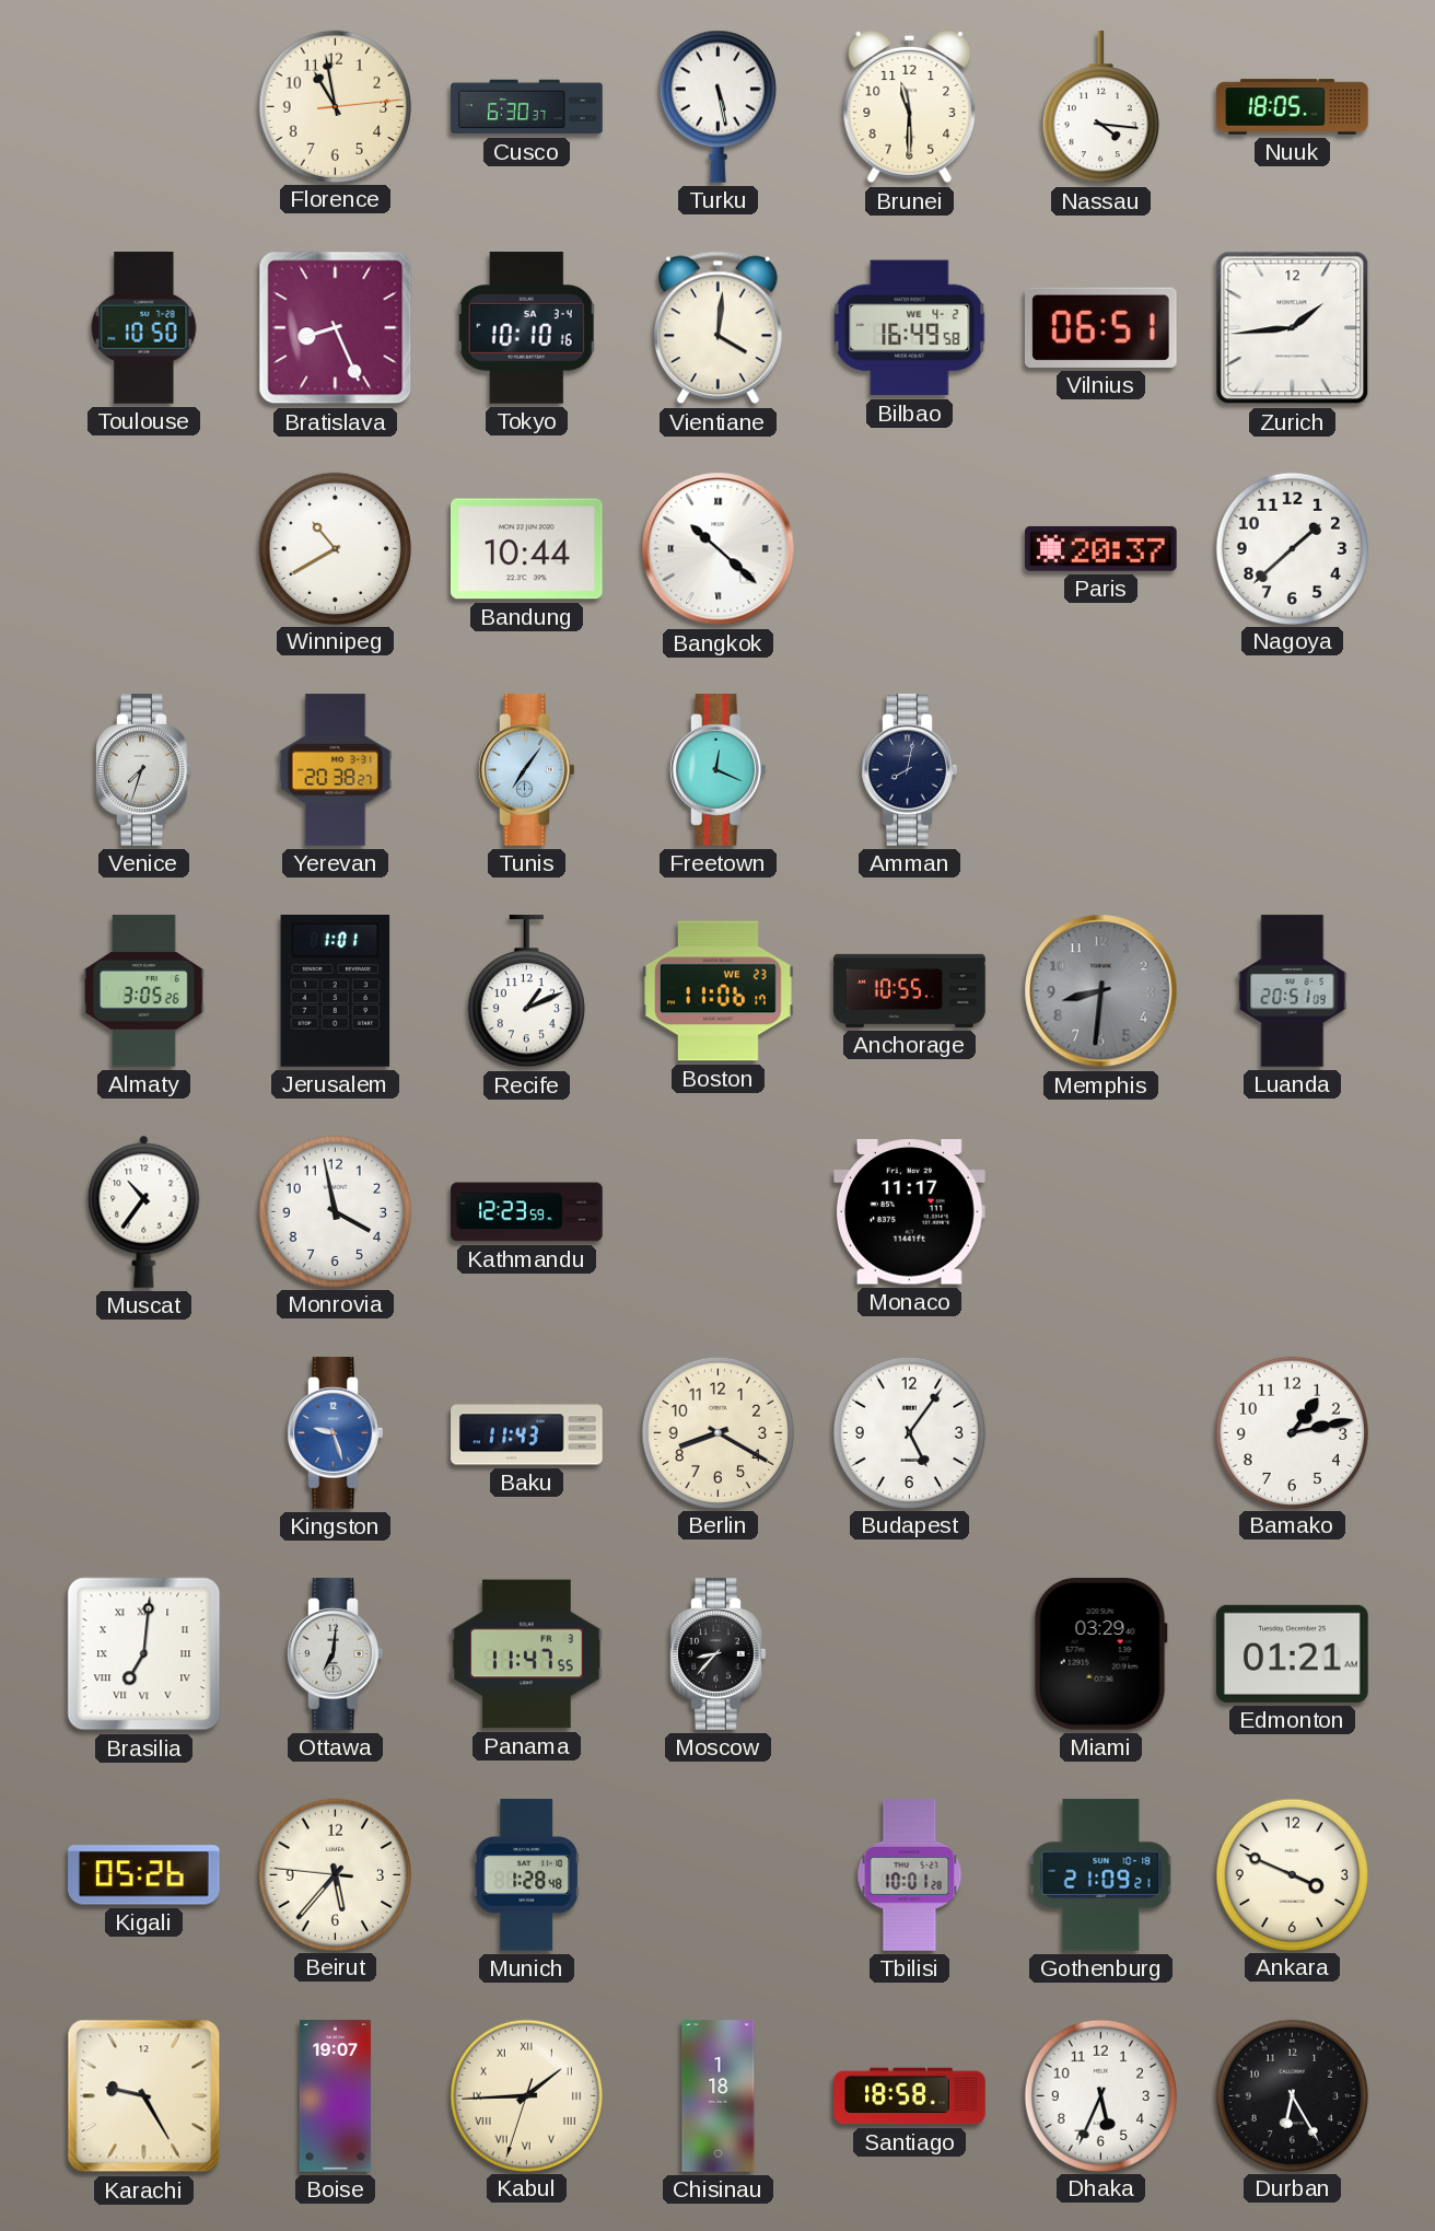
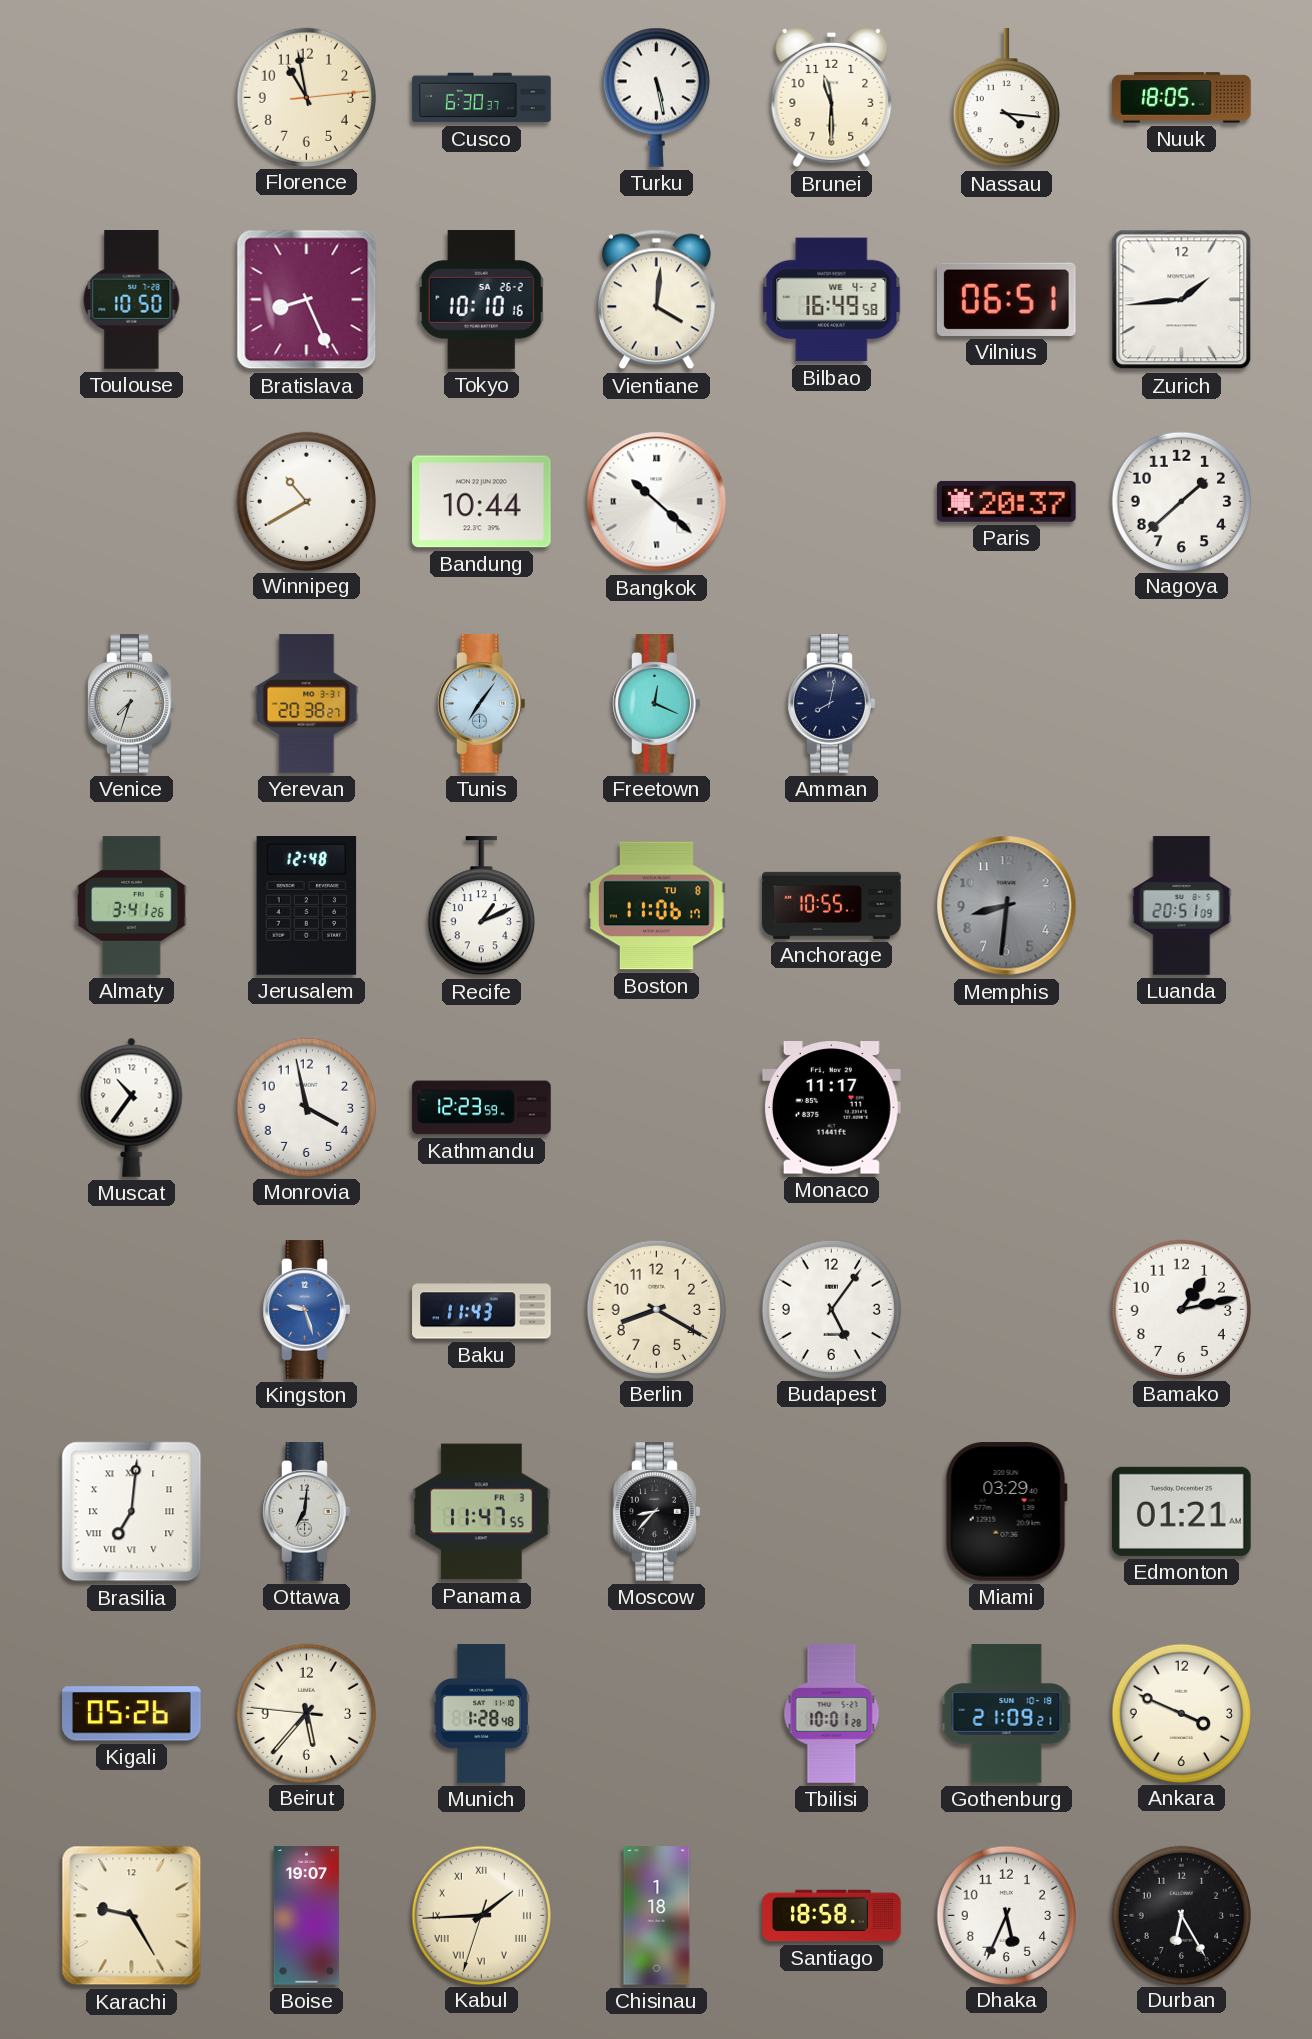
Tokyo date: SA 3-4 -> SA 26-2 (482, 300)
Almaty: 3:05 -> 3:41 (132, 906)
Jerusalem: 1:01 -> 12:48 (307, 906)
Boston date: WE 23 -> TU 8 (657, 906)
